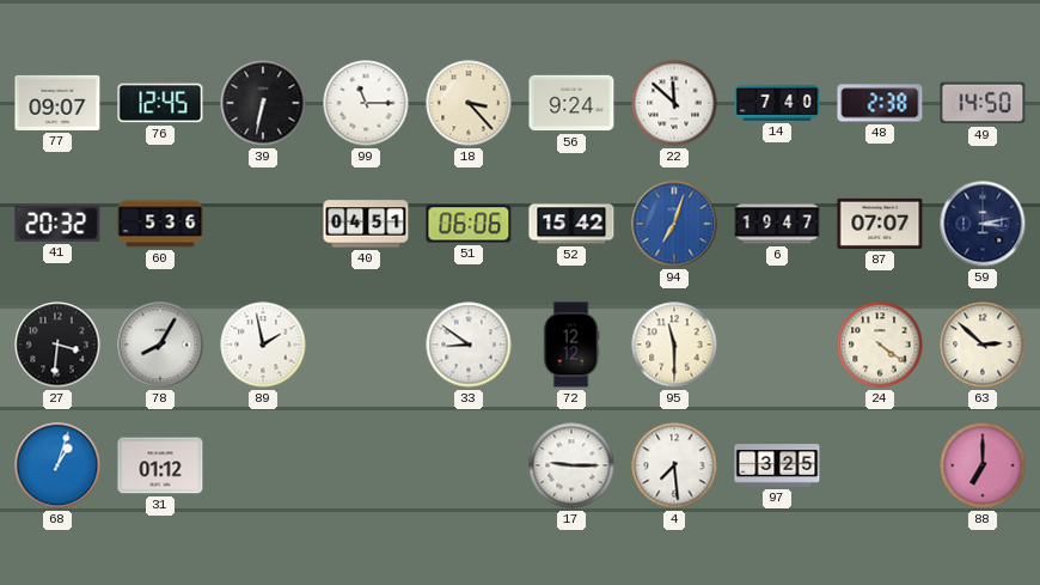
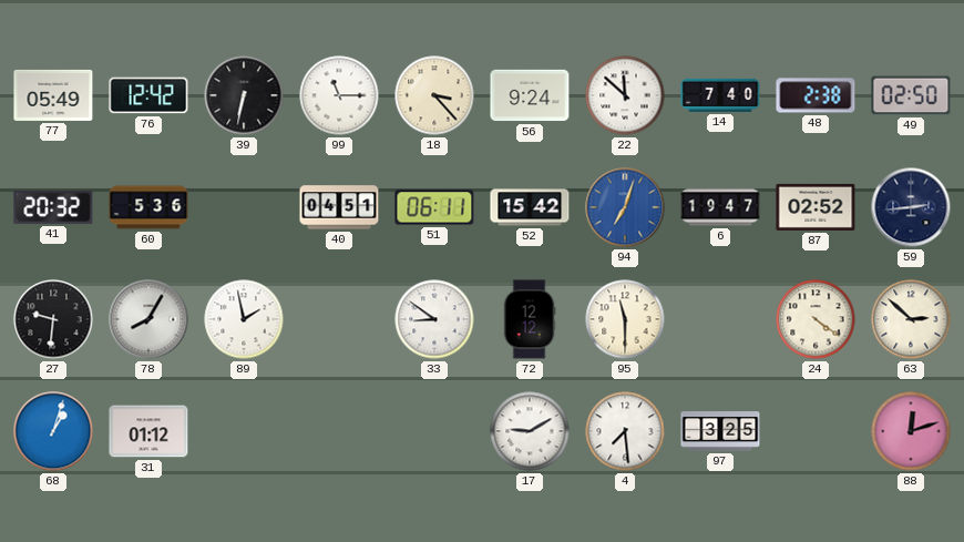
77: 09:07 -> 05:49 (53, 95)
76: 12:45 -> 12:42 (148, 95)
49: 14:50 -> 02:50 (911, 95)
51: 06:06 -> 06:11 (434, 207)
87: 07:07 -> 02:52 (816, 207)
59: 3:13 -> 2:44 (911, 207)
27: 3:31 -> 9:31 (53, 319)
17: 9:15 -> 9:10 (530, 431)
88: 7:00 -> 12:12 (911, 431)
